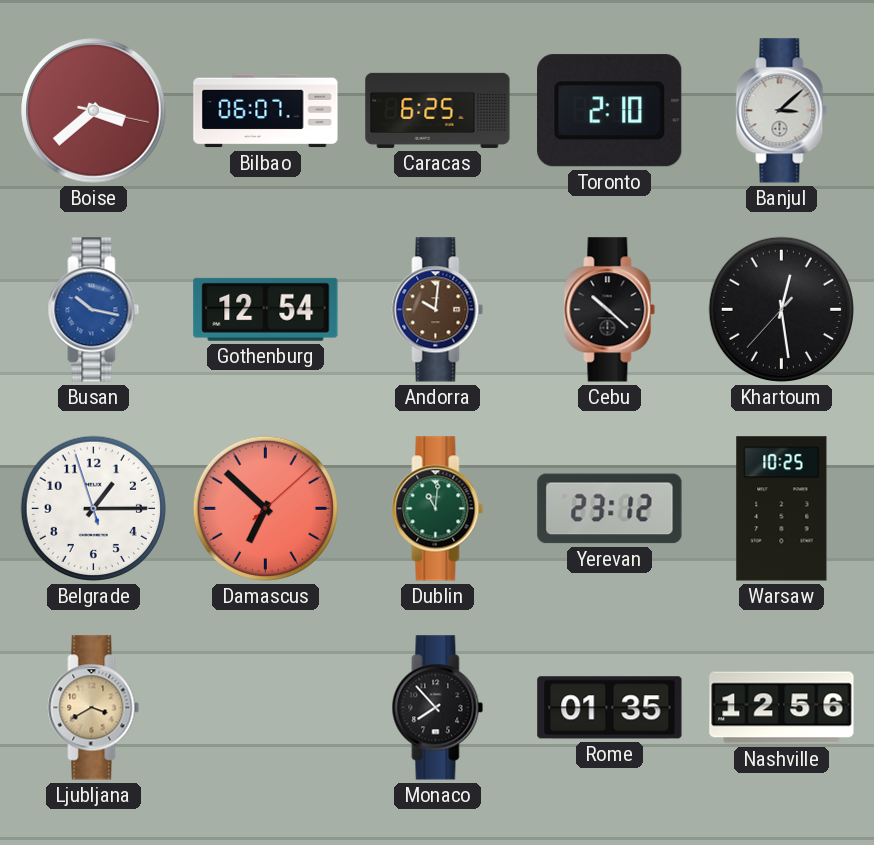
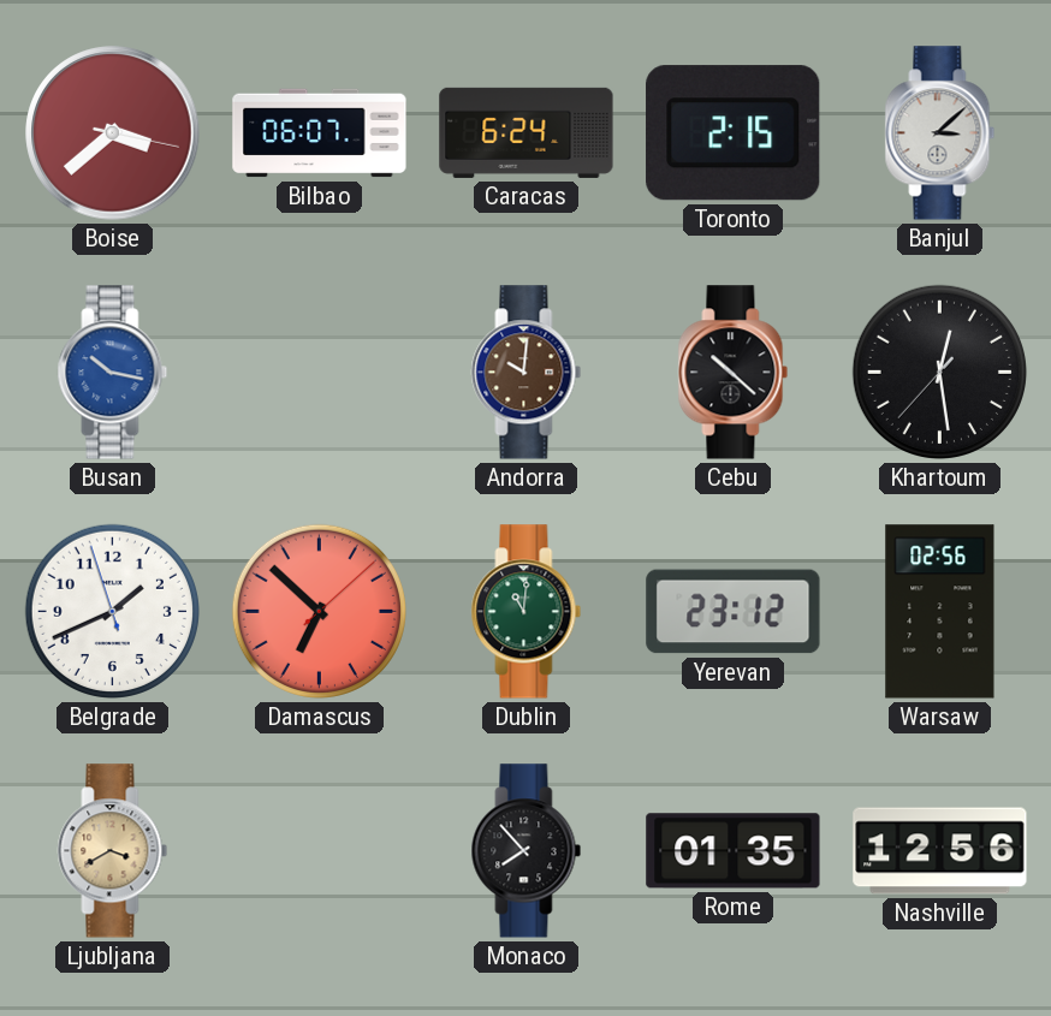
Caracas: 6:25 -> 6:24 (527, 132)
Toronto: 2:10 -> 2:15 (734, 133)
Gothenburg: 12:54 -> none (266, 309)
Belgrade: 1:14 -> 1:40 (112, 611)
Warsaw: 10:25 -> 02:56 (940, 612)
